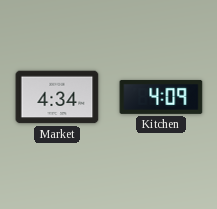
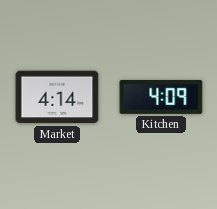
Market: 4:34 -> 4:14 (57, 97)
